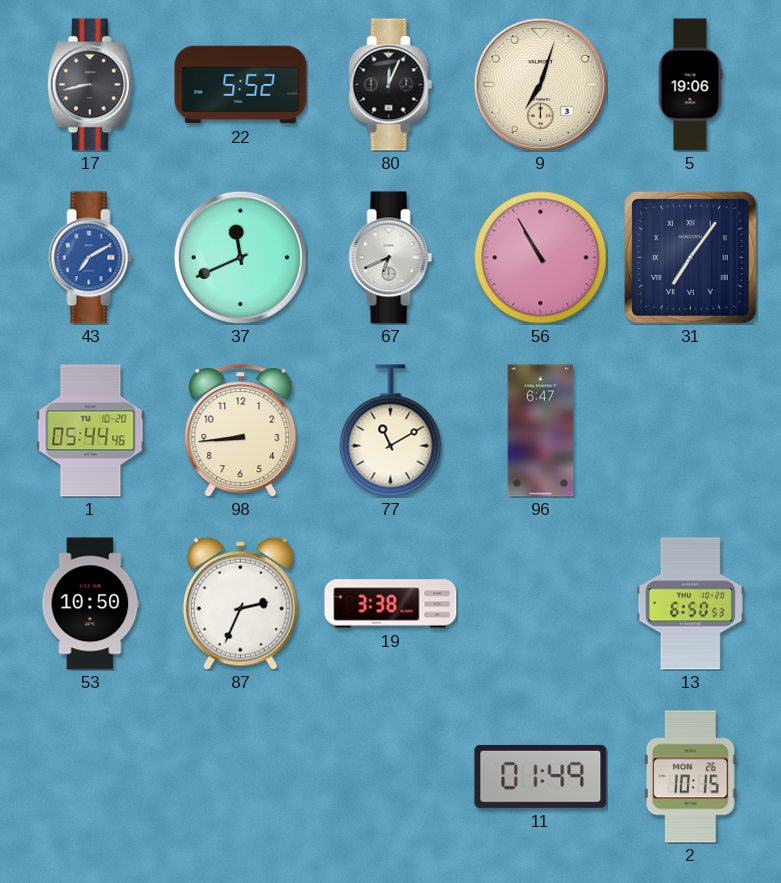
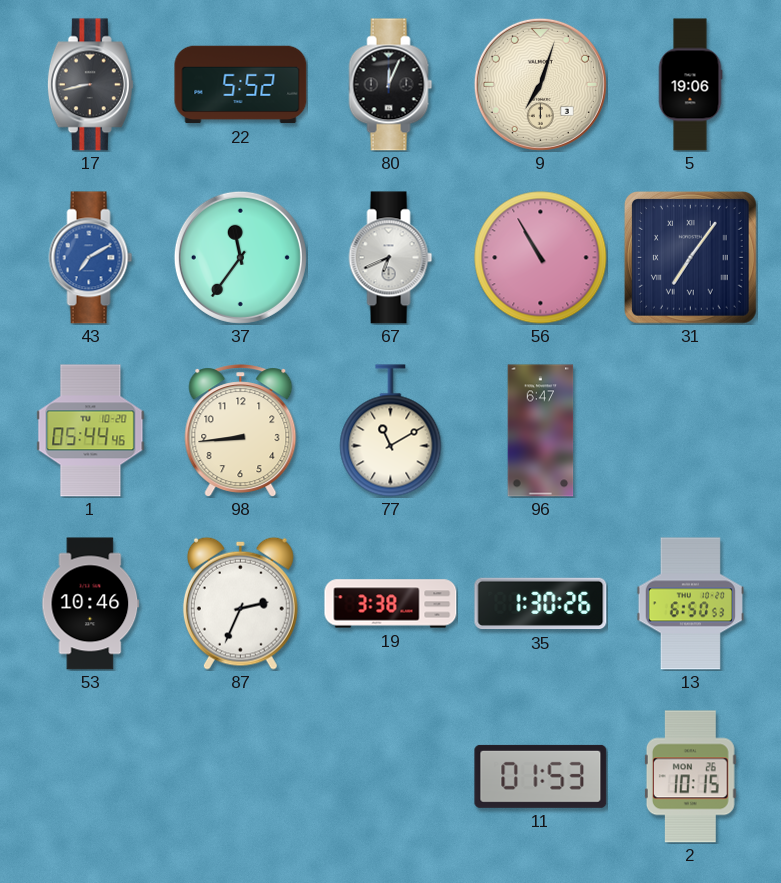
37: 11:41 -> 11:36 (240, 257)
53: 10:50 -> 10:46 (91, 604)
35: none -> 1:30 (541, 604)
11: 01:49 -> 01:53 (541, 776)
